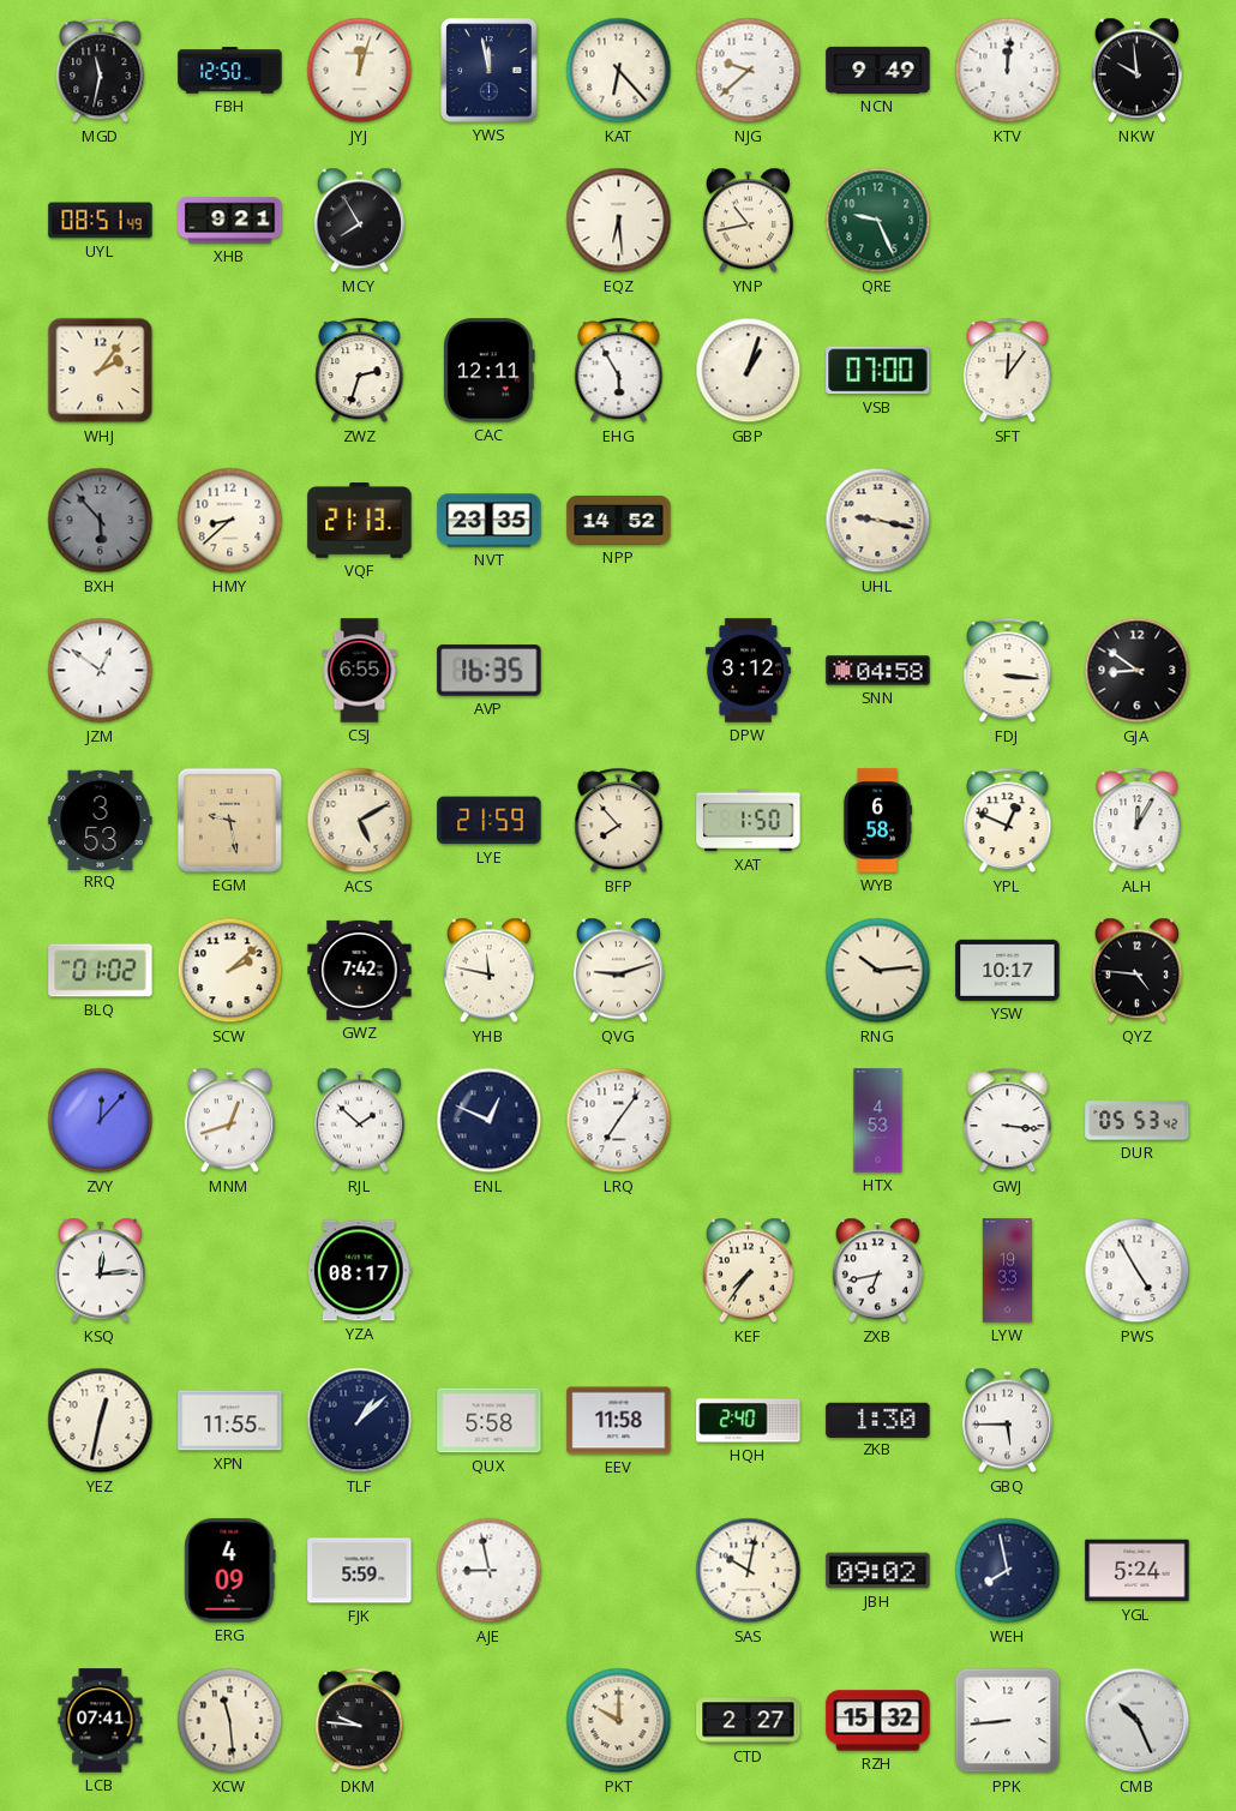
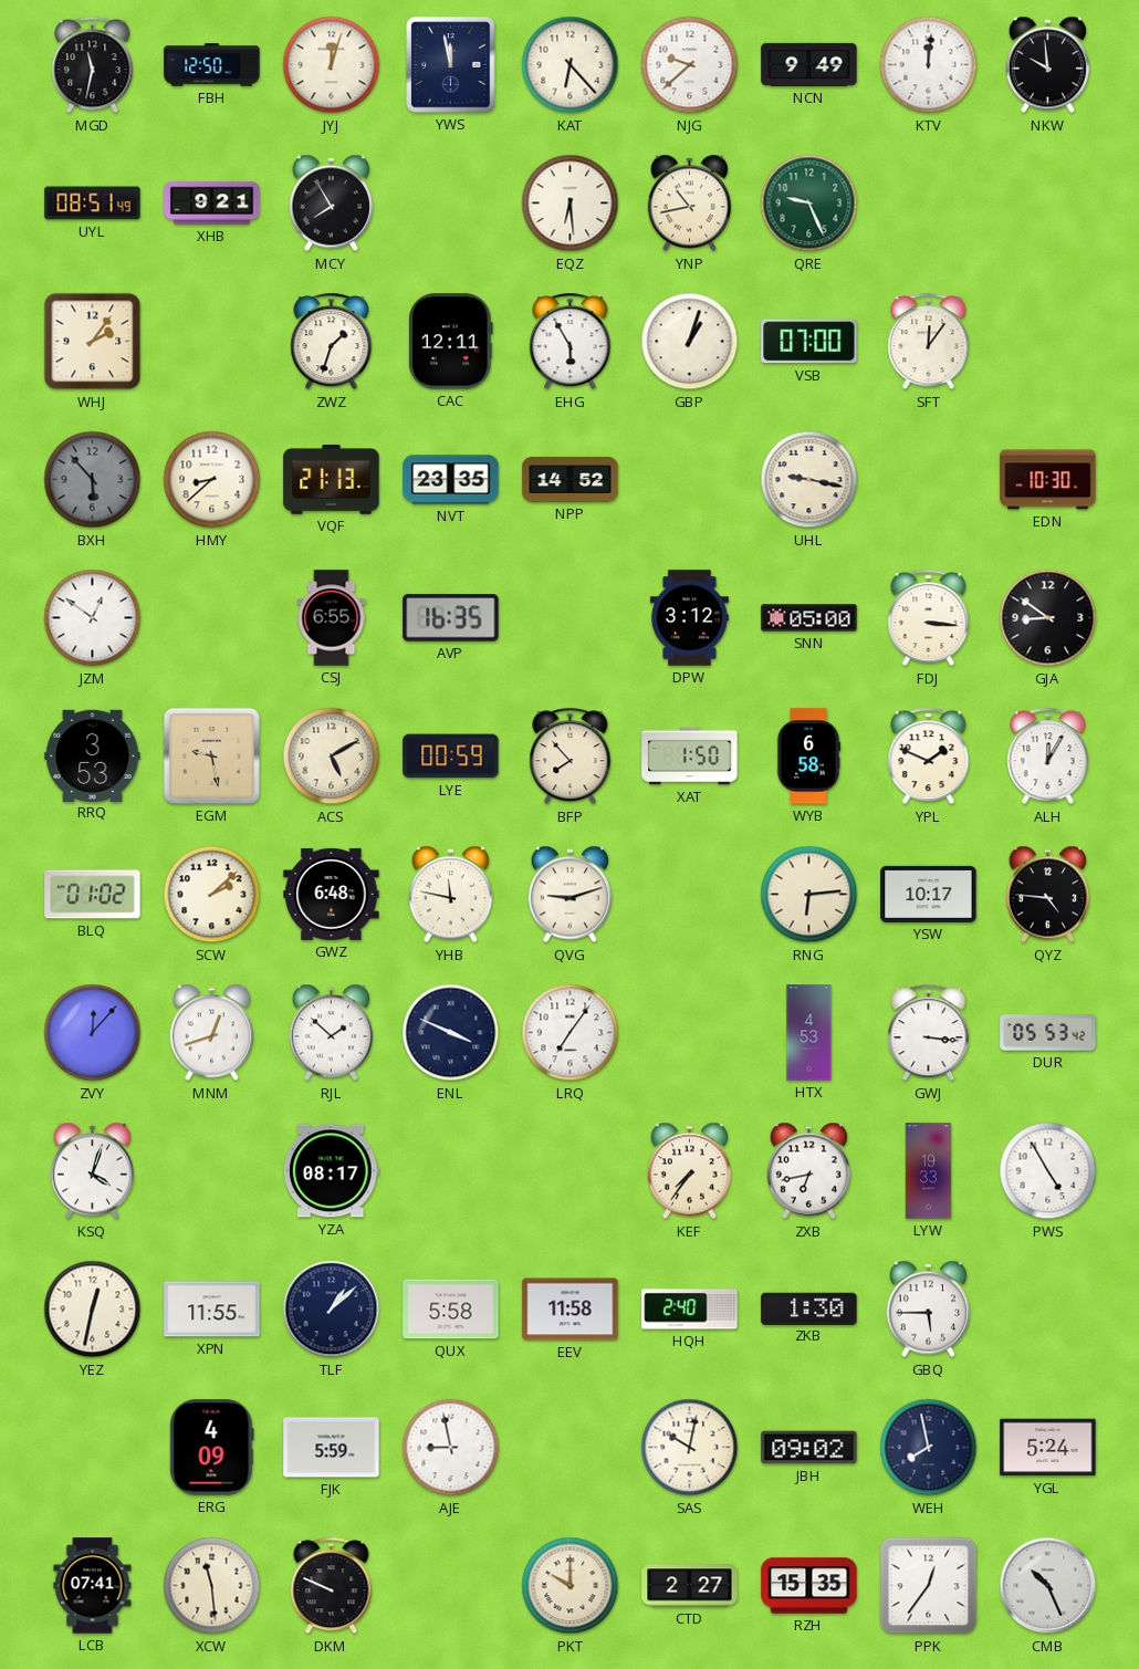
ZWZ: 2:33 -> 1:33 (332, 342)
EDN: none -> 10:30 (1048, 480)
SNN: 04:58 -> 05:00 (809, 618)
LYE: 21:59 -> 00:59 (451, 757)
YPL: 12:49 -> 1:49 (929, 757)
GWZ: 7:42 -> 6:48 (332, 894)
RNG: 10:14 -> 6:14 (809, 895)
ENL: 12:49 -> 3:49 (451, 1033)
KSQ: 12:14 -> 4:03 (92, 1171)
DKM: 9:46 -> 9:49 (332, 1586)
RZH: 15:32 -> 15:35 (809, 1586)
PPK: 8:44 -> 12:36 (929, 1586)
